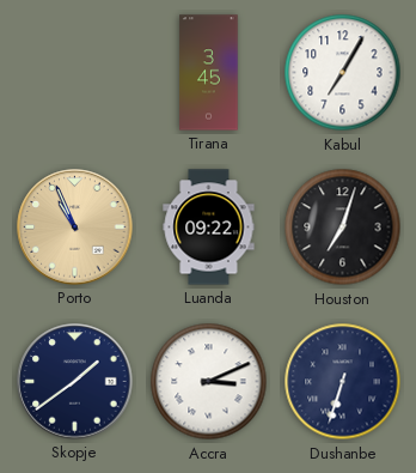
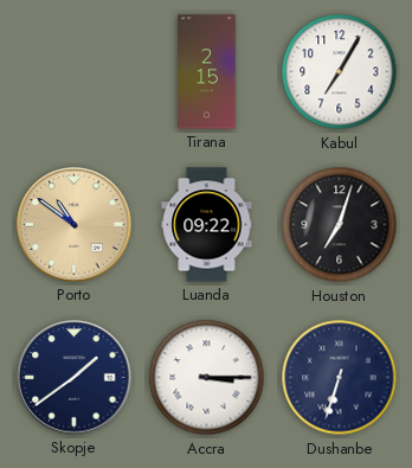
Tirana: 3:45 -> 2:15 (207, 72)
Porto: 10:56 -> 10:51 (75, 225)
Accra: 3:11 -> 3:15 (207, 378)
